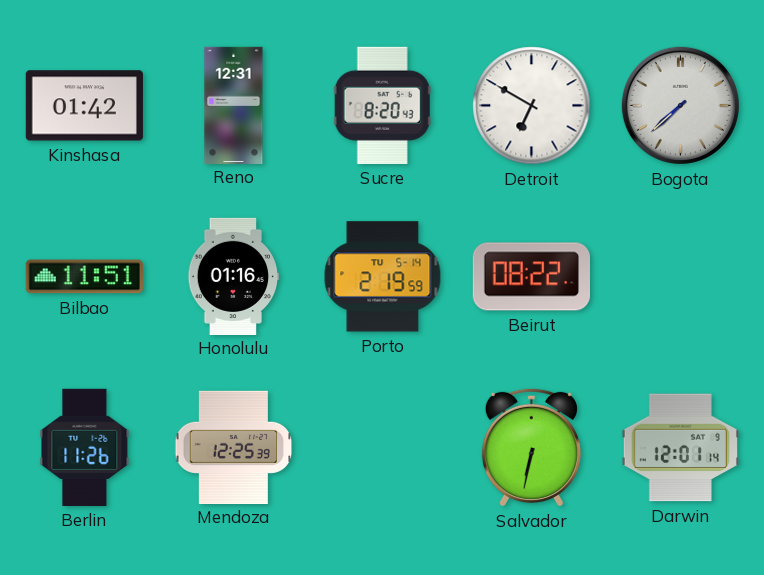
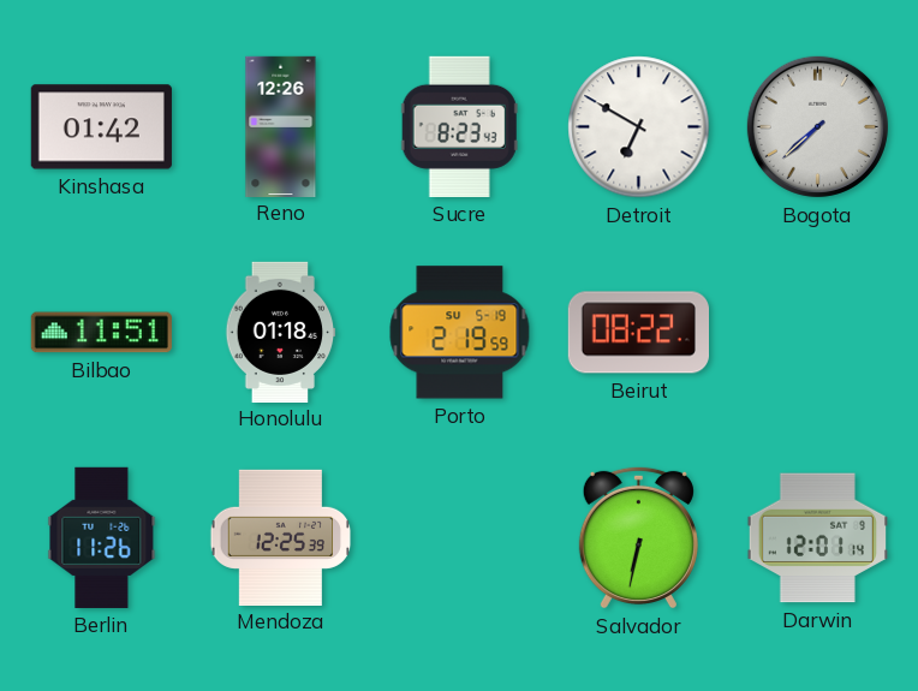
Reno: 12:31 -> 12:26 (281, 126)
Sucre: 8:20 -> 8:23 (459, 126)
Honolulu: 01:16 -> 01:18 (281, 332)
Porto date: TU 5-14 -> SU 5-19 (460, 333)
